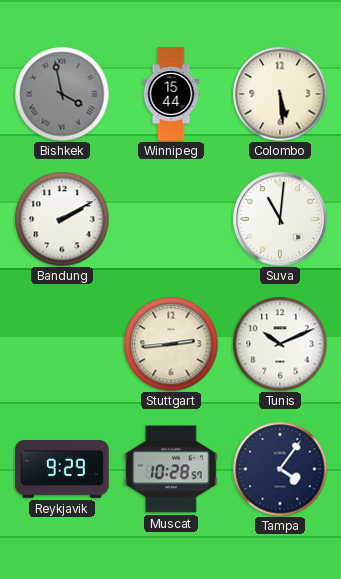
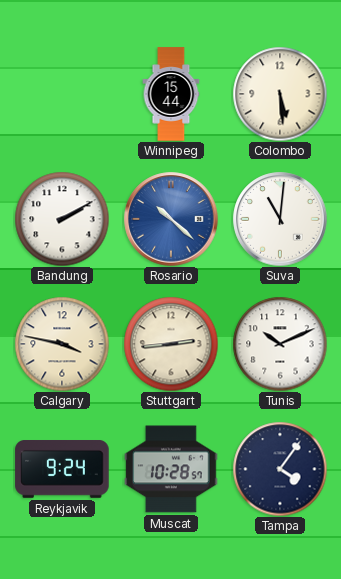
Bishkek: 3:58 -> none (62, 94)
Rosario: none -> 10:22 (171, 219)
Calgary: none -> 3:47 (62, 344)
Reykjavik: 9:29 -> 9:24 (62, 470)
